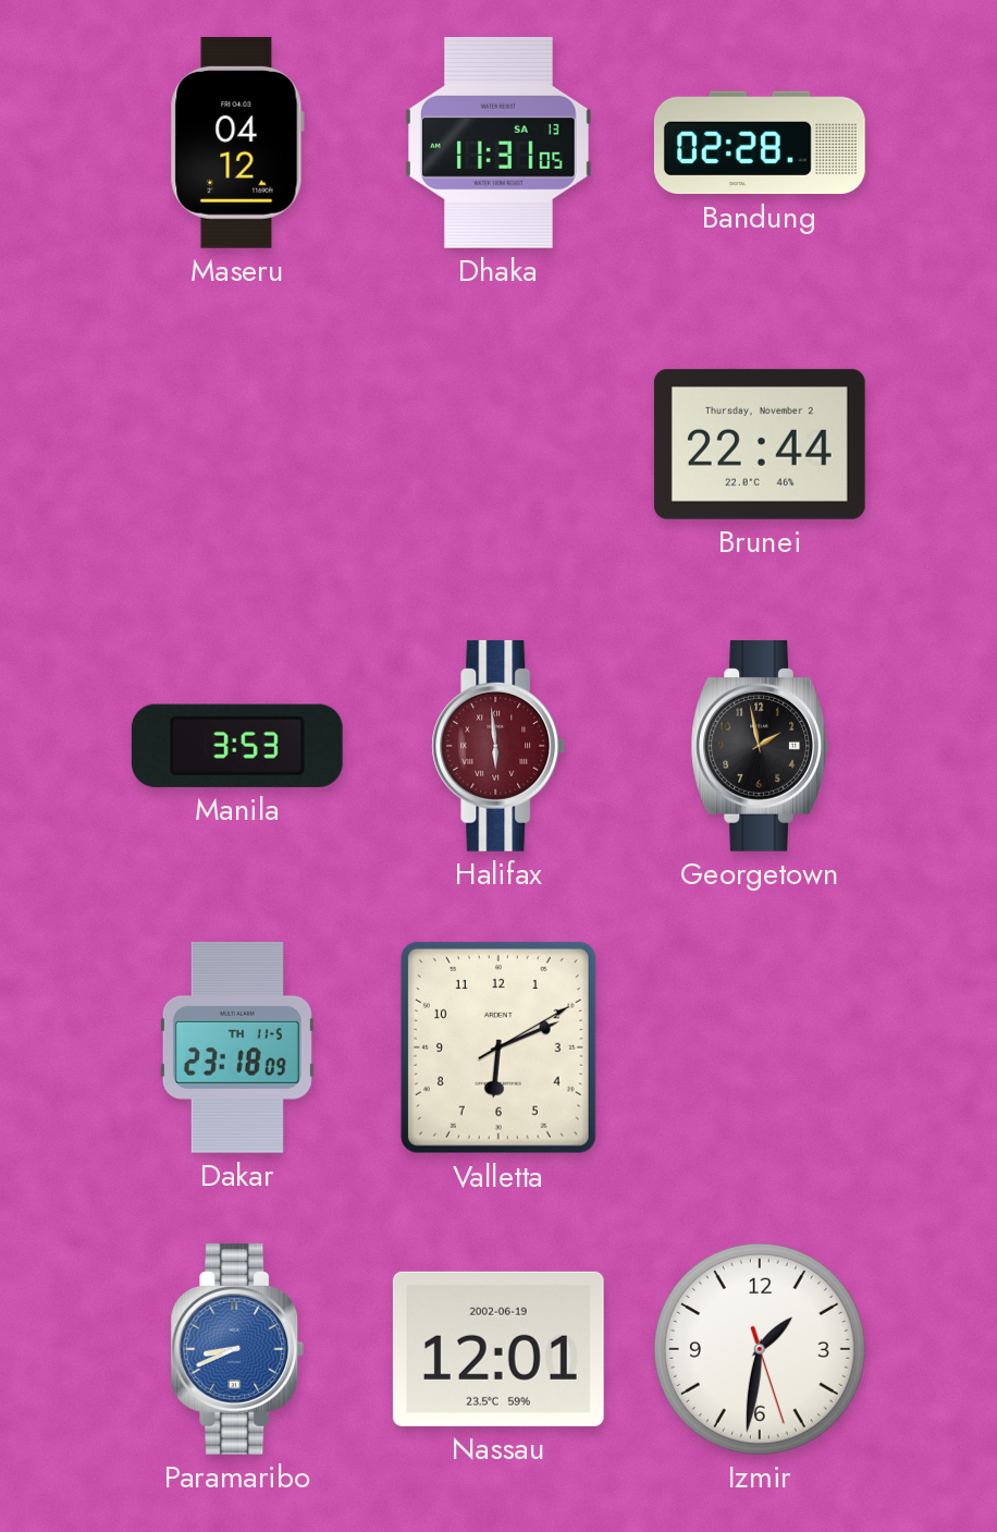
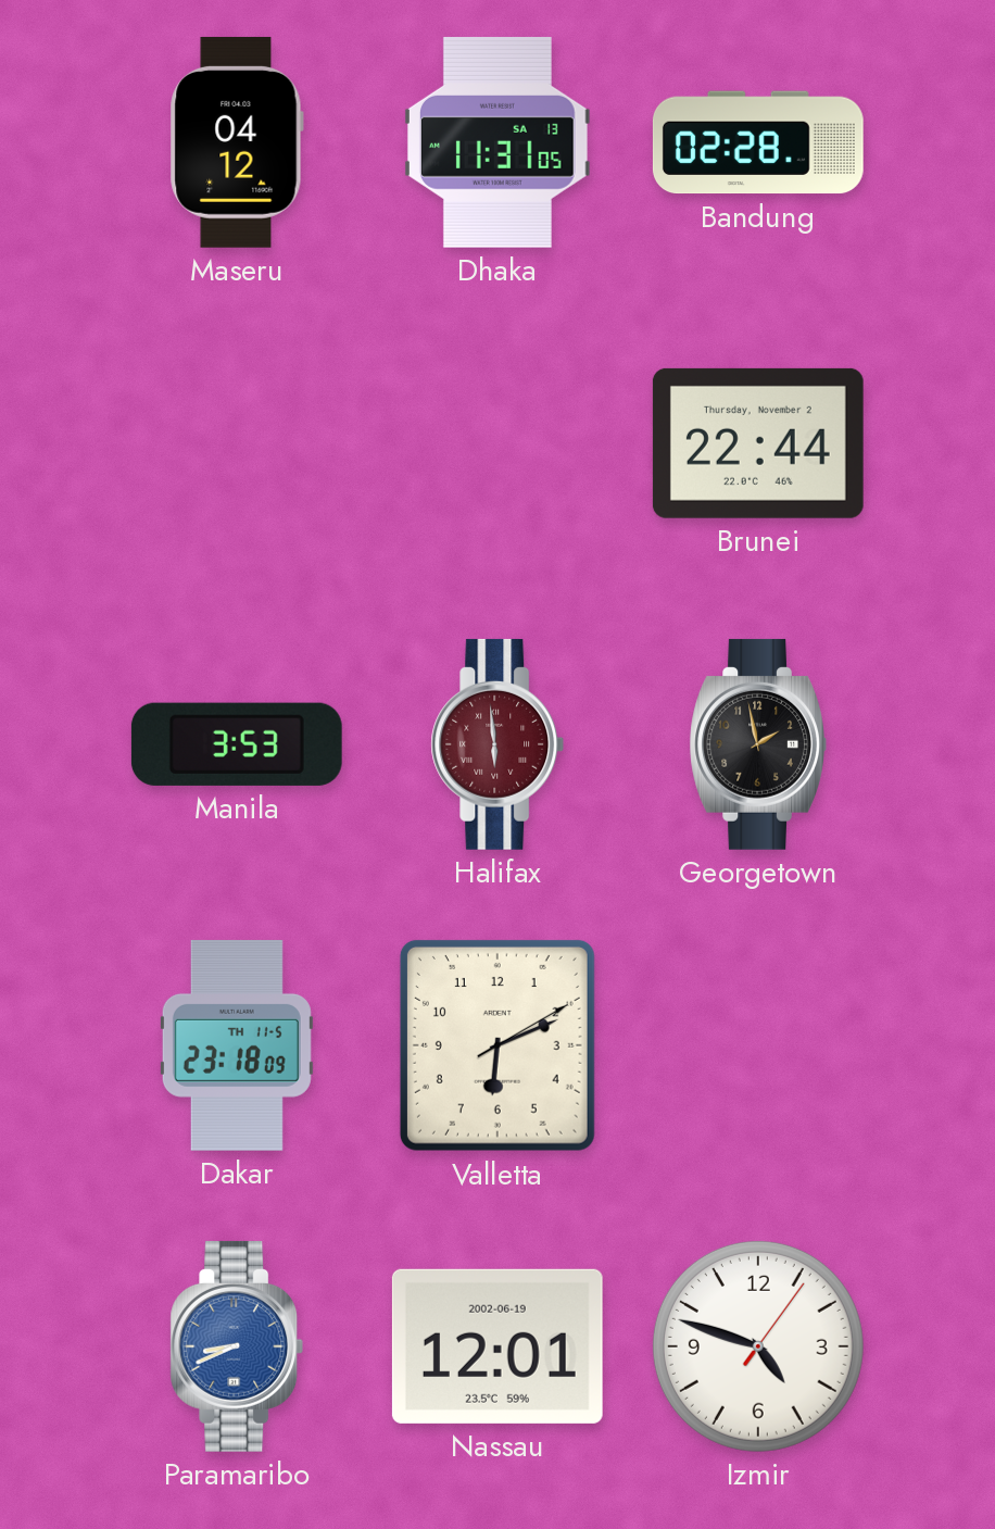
Izmir: 1:31 -> 4:48 (758, 1346)
